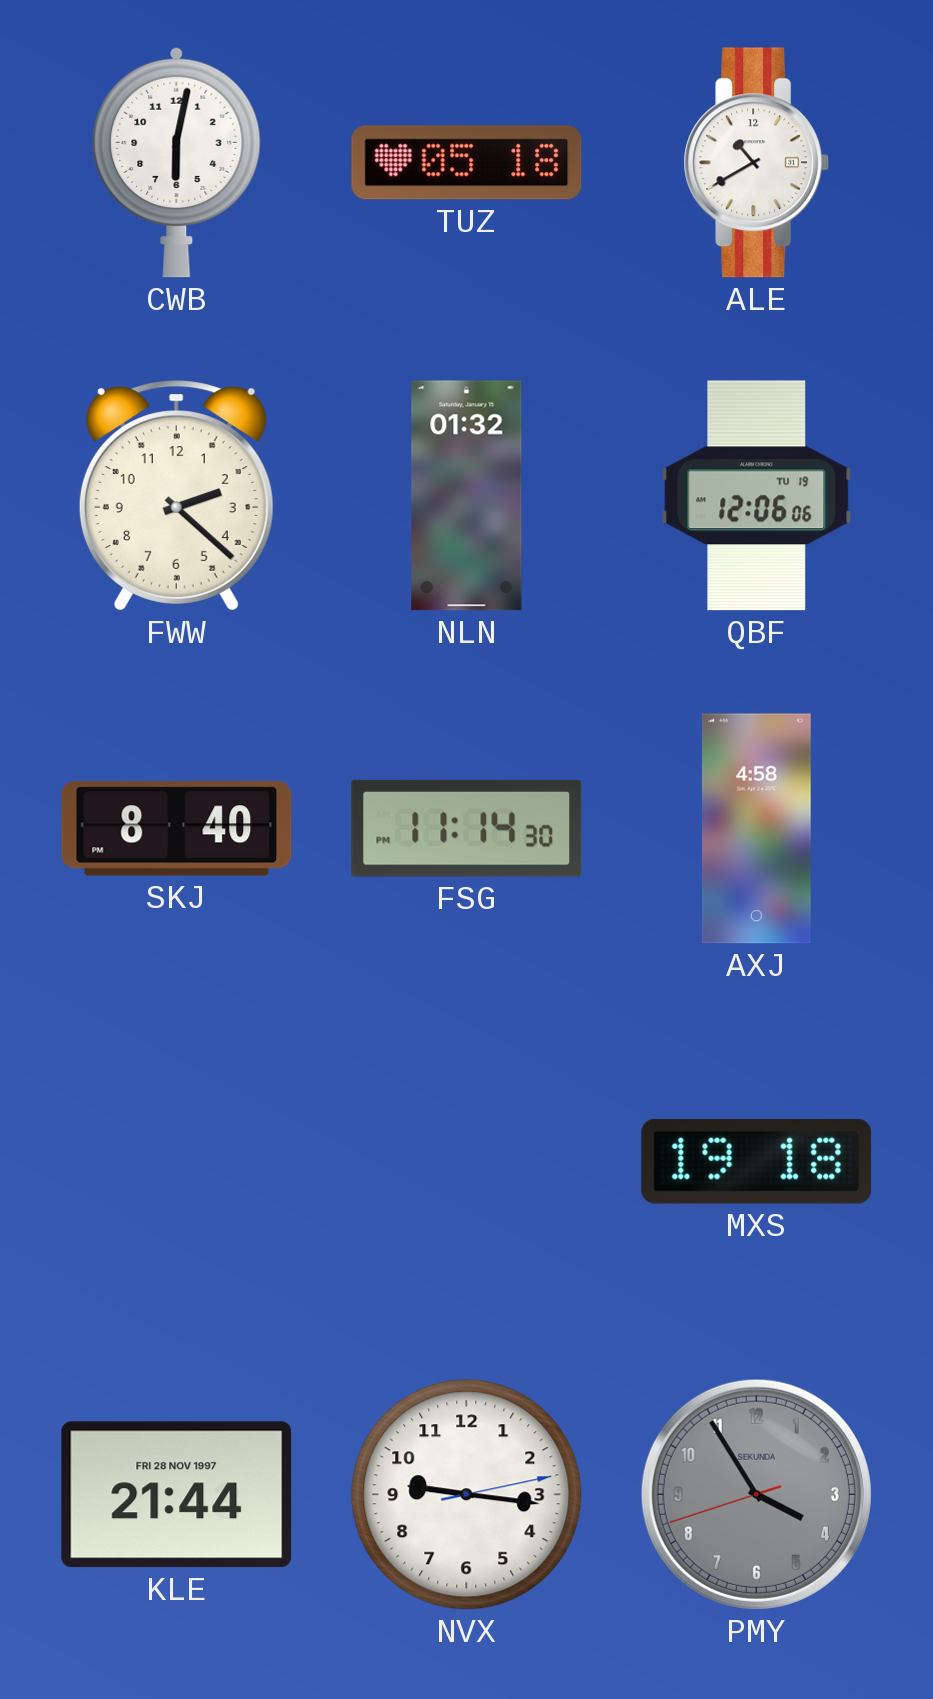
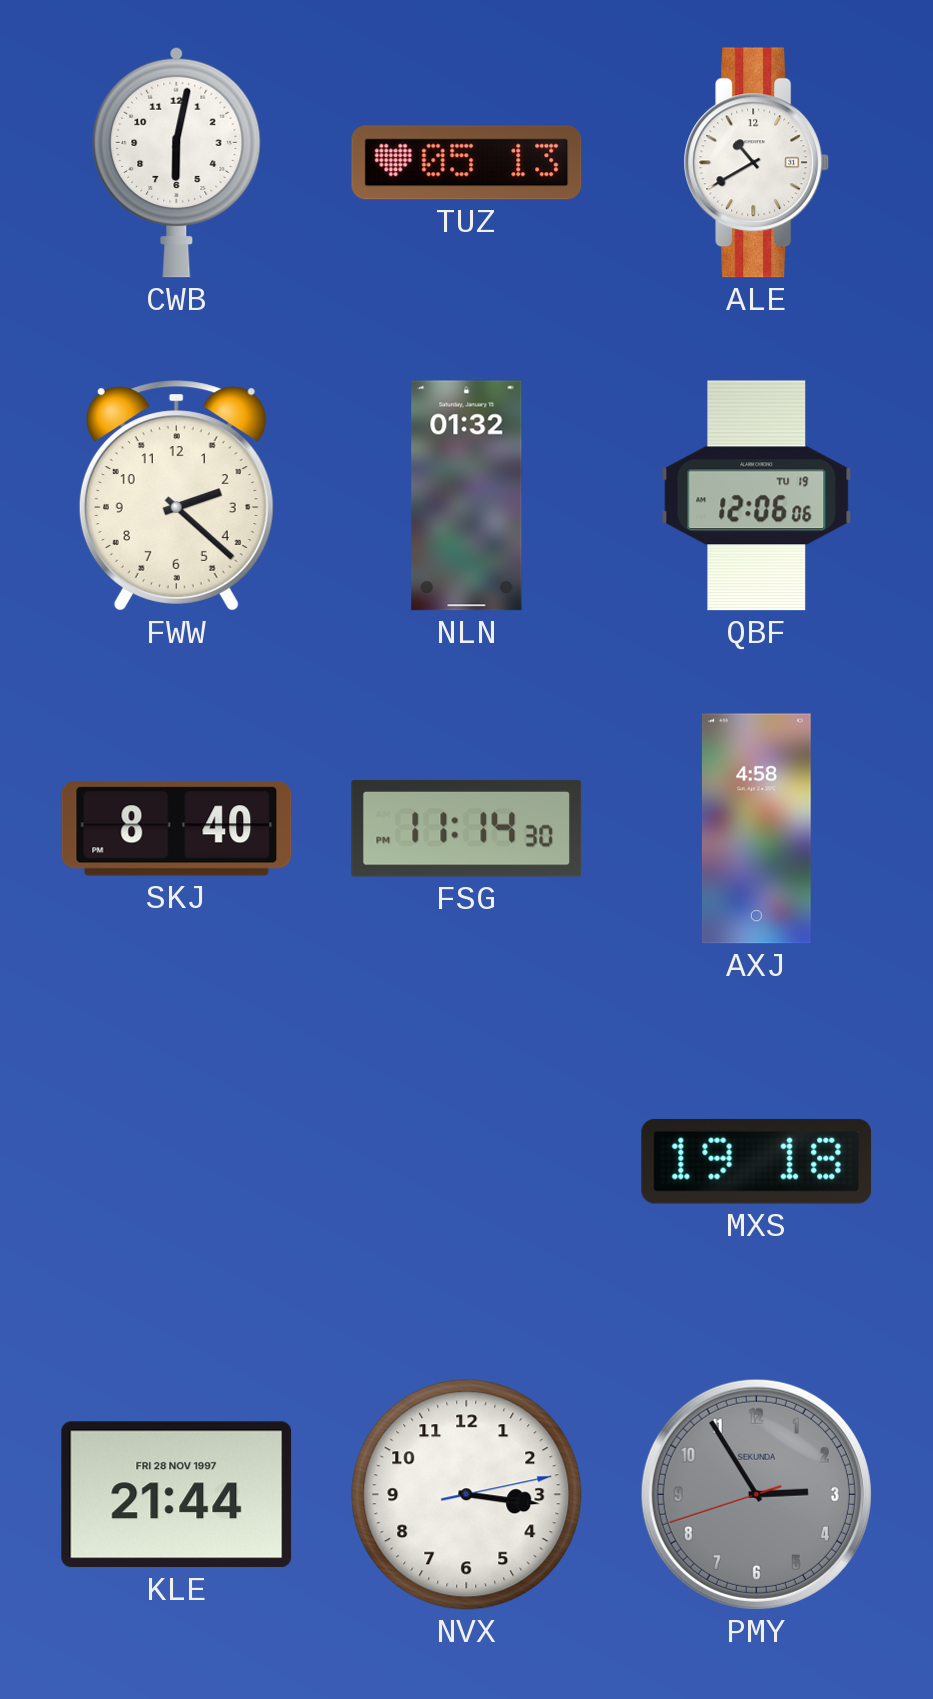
TUZ: 05:18 -> 05:13 (467, 163)
NVX: 9:16 -> 3:16 (467, 1495)
PMY: 3:54 -> 2:54 (756, 1494)
